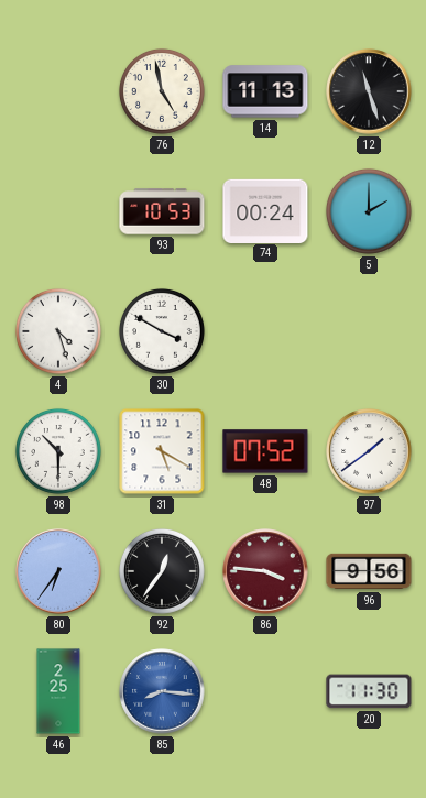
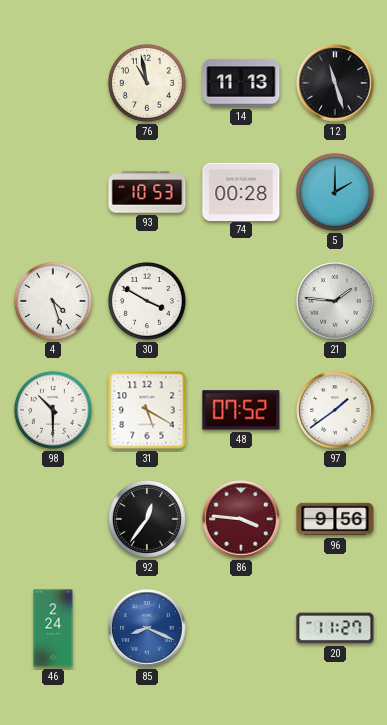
76: 4:58 -> 10:58 (147, 83)
74: 00:24 -> 00:28 (241, 191)
21: none -> 1:46 (335, 301)
80: 6:36 -> none (58, 571)
46: 2:25 -> 2:24 (53, 628)
85: 8:16 -> 8:19 (147, 628)
20: 11:30 -> 11:27 (335, 628)
